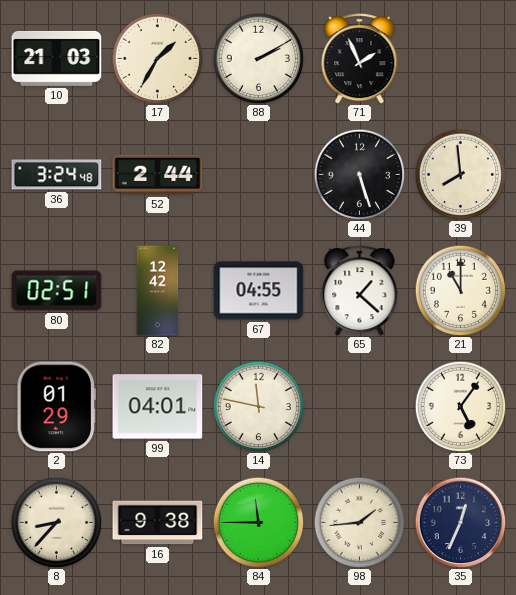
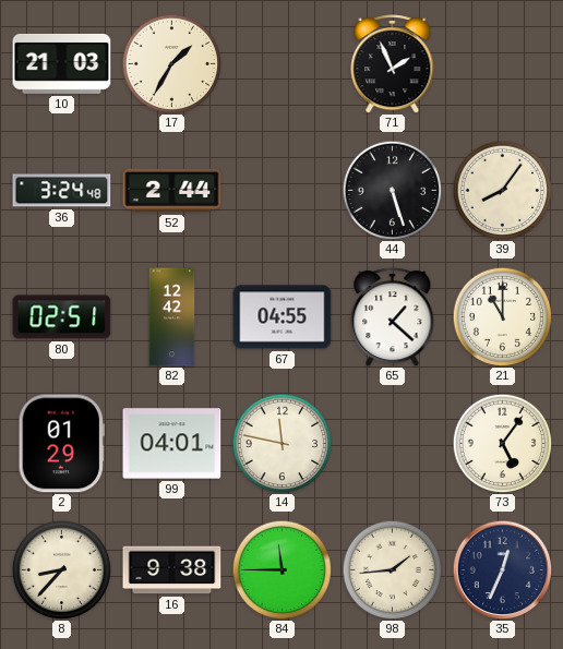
88: 2:10 -> none (258, 58)
39: 7:59 -> 8:06 (502, 190)
